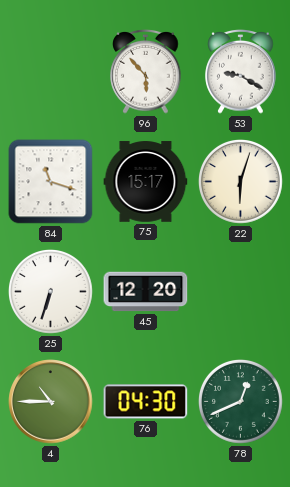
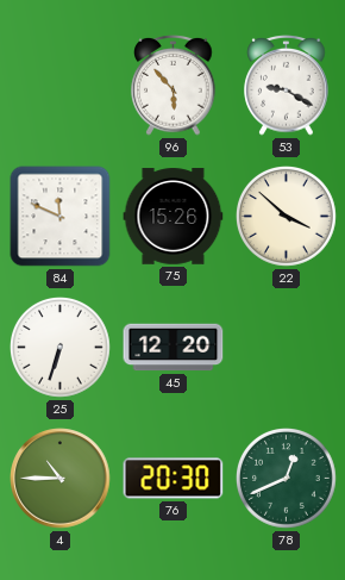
84: 11:18 -> 11:49 (61, 217)
75: 15:17 -> 15:26 (174, 217)
22: 6:03 -> 3:52 (287, 217)
76: 04:30 -> 20:30 (174, 479)
